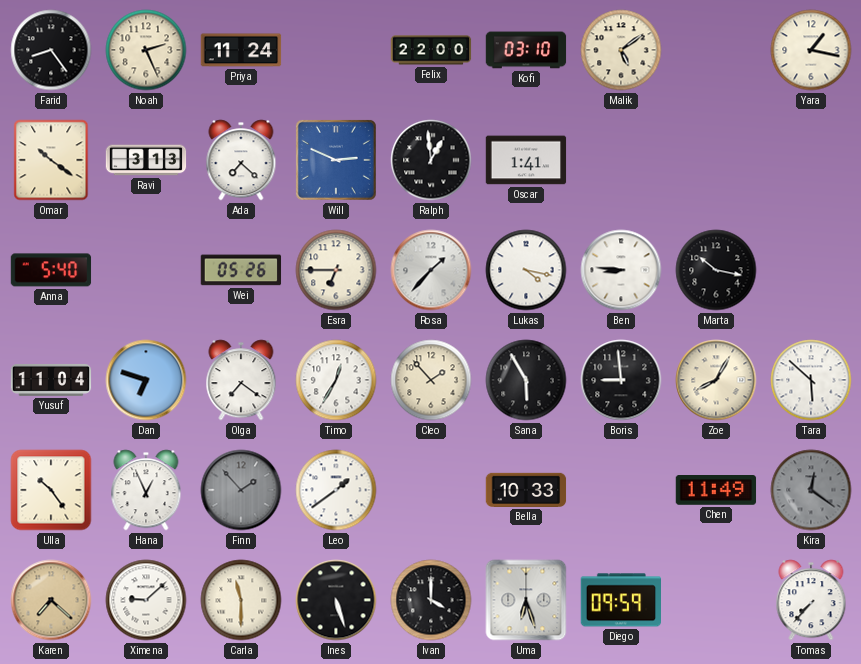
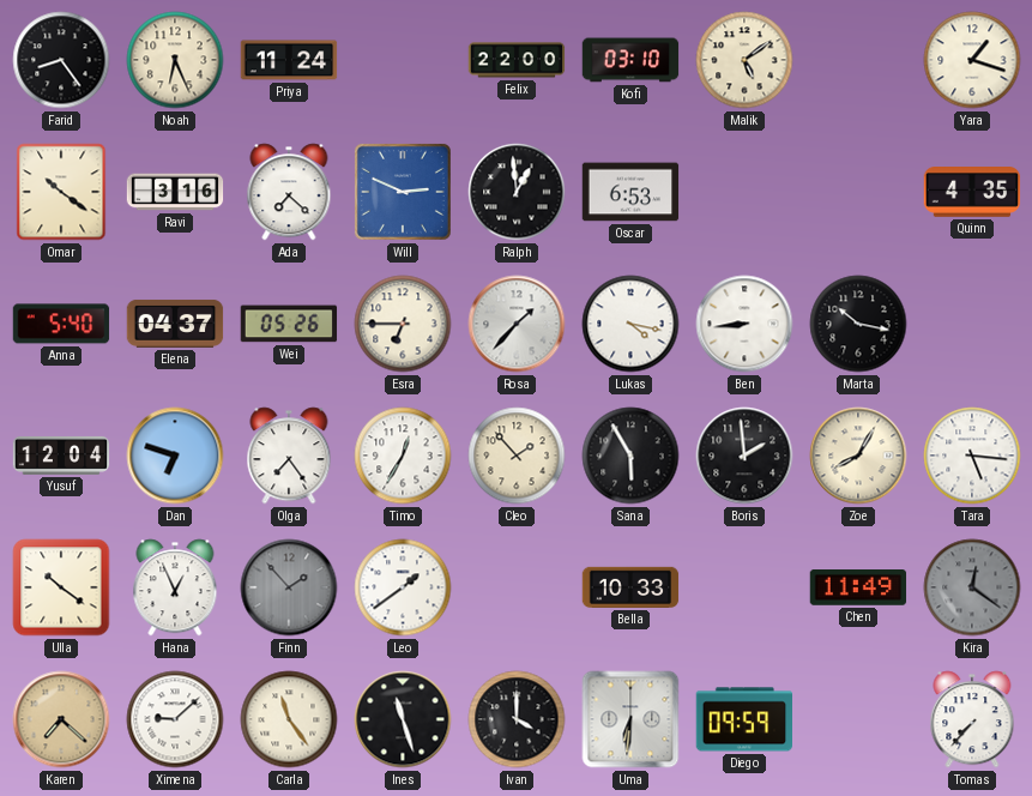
Noah: 2:26 -> 6:26 (175, 60)
Yara: 1:17 -> 1:18 (972, 60)
Ravi: 3:13 -> 3:16 (175, 192)
Oscar: 1:41 -> 6:53 (630, 192)
Quinn: none -> 4:35 (972, 192)
Elena: none -> 04:37 (175, 324)
Ben: 8:46 -> 8:44 (744, 324)
Yusuf: 11:04 -> 12:04 (61, 456)
Olga: 7:21 -> 7:24 (289, 456)
Boris: 8:59 -> 1:59 (744, 456)
Tara: 5:52 -> 5:16 (972, 456)
Ulla: 10:24 -> 10:21 (61, 587)
Carla: 11:30 -> 11:24 (289, 719)
Ines: 5:27 -> 11:27 (403, 719)
Uma: 6:27 -> 6:31 (630, 719)
